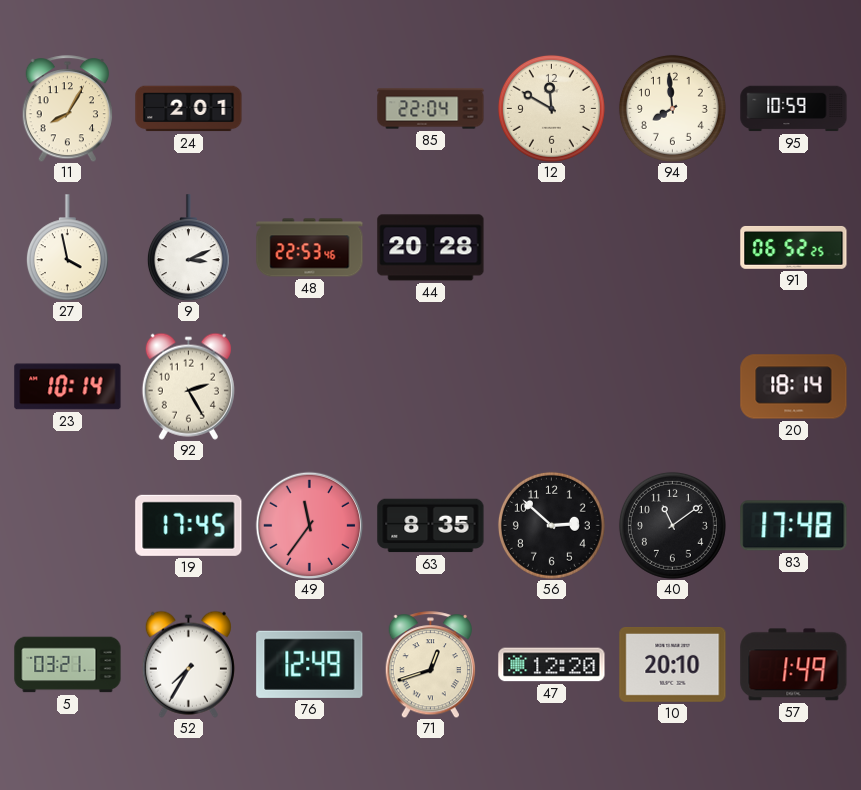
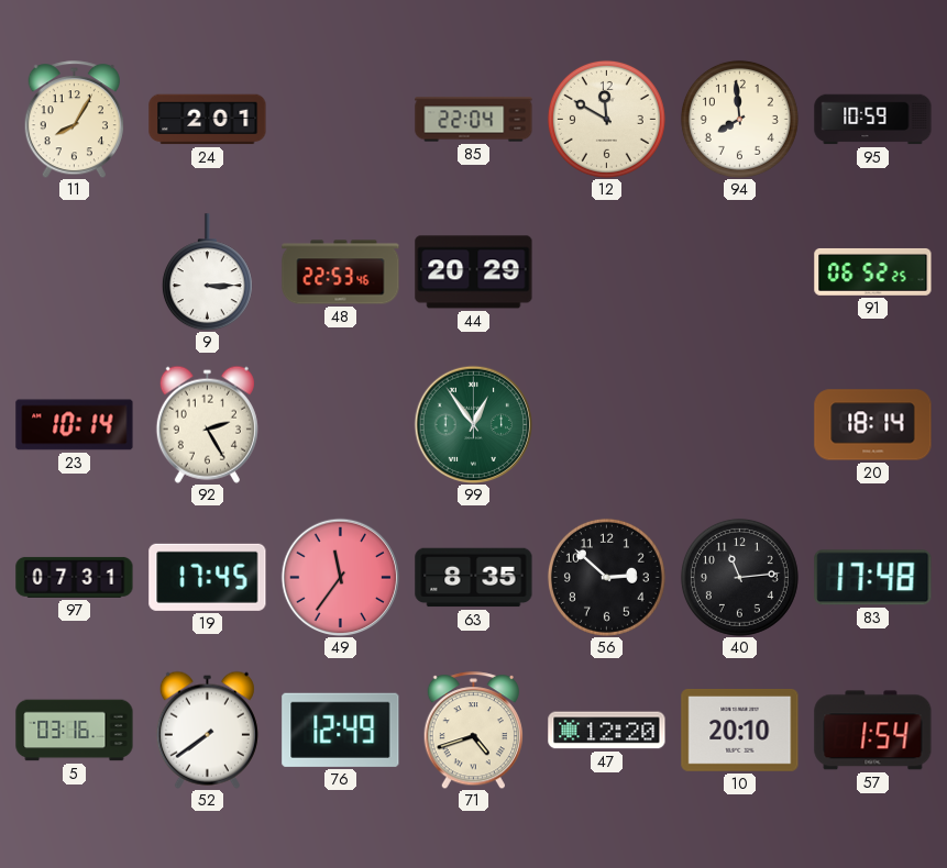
27: 3:58 -> none (67, 248)
9: 3:11 -> 3:15 (207, 272)
44: 20:28 -> 20:29 (474, 272)
99: none -> 12:54 (473, 424)
97: none -> 07:31 (75, 577)
40: 11:09 -> 11:14 (739, 577)
5: 03:21 -> 03:16 (75, 731)
52: 7:35 -> 7:39 (207, 730)
71: 12:42 -> 4:42 (473, 731)
57: 1:49 -> 1:54 (873, 731)
